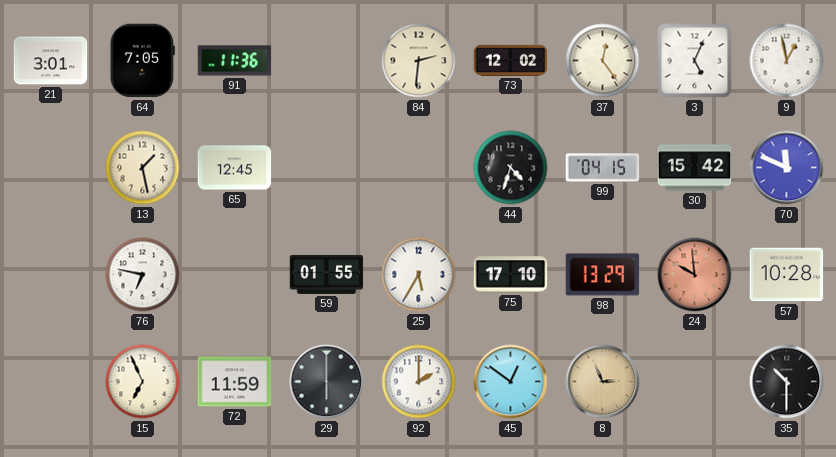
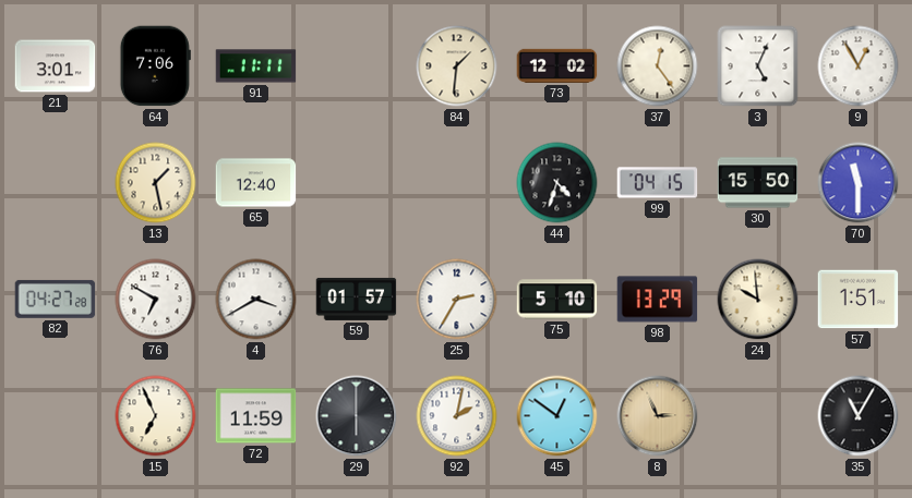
64: 7:05 -> 7:06 (155, 66)
91: 11:36 -> 11:11 (256, 66)
84: 2:31 -> 1:31 (457, 66)
9: 12:58 -> 12:55 (859, 66)
65: 12:45 -> 12:40 (256, 183)
30: 15:42 -> 15:50 (758, 183)
70: 11:49 -> 11:30 (859, 183)
82: none -> 04:27 (56, 299)
76: 6:47 -> 6:50 (156, 300)
4: none -> 3:40 (256, 300)
59: 01:55 -> 01:57 (357, 299)
25: 5:35 -> 2:35 (457, 300)
75: 17:10 -> 5:10 (557, 300)
24 dial: salmon -> cream (758, 300)
57: 10:28 -> 1:51 (859, 300)
92: 2:00 -> 2:02 (457, 416)
35: 10:30 -> 11:05 (859, 416)
